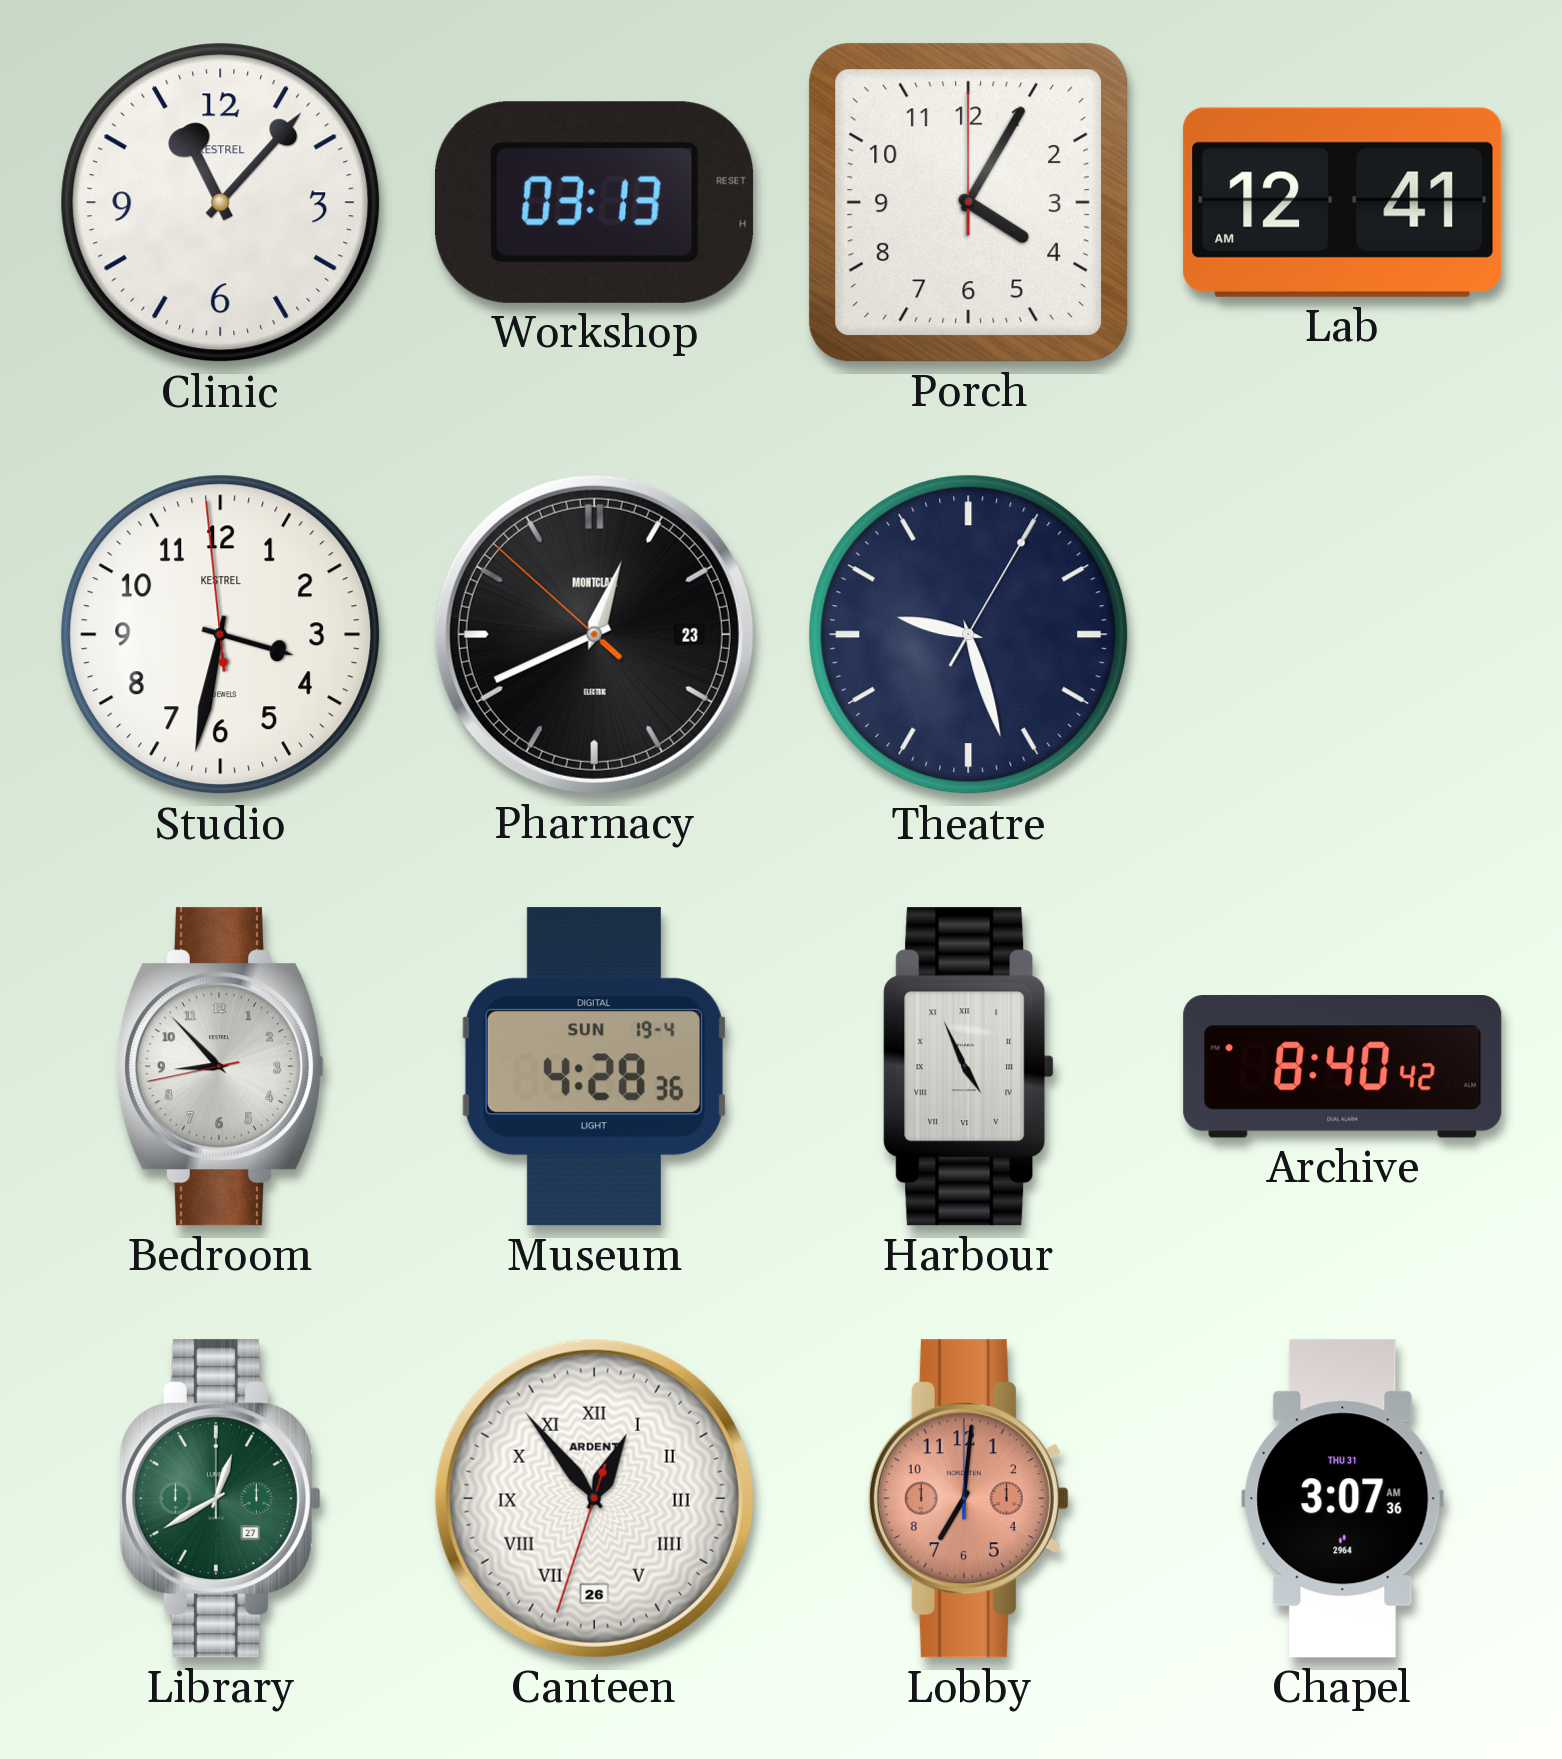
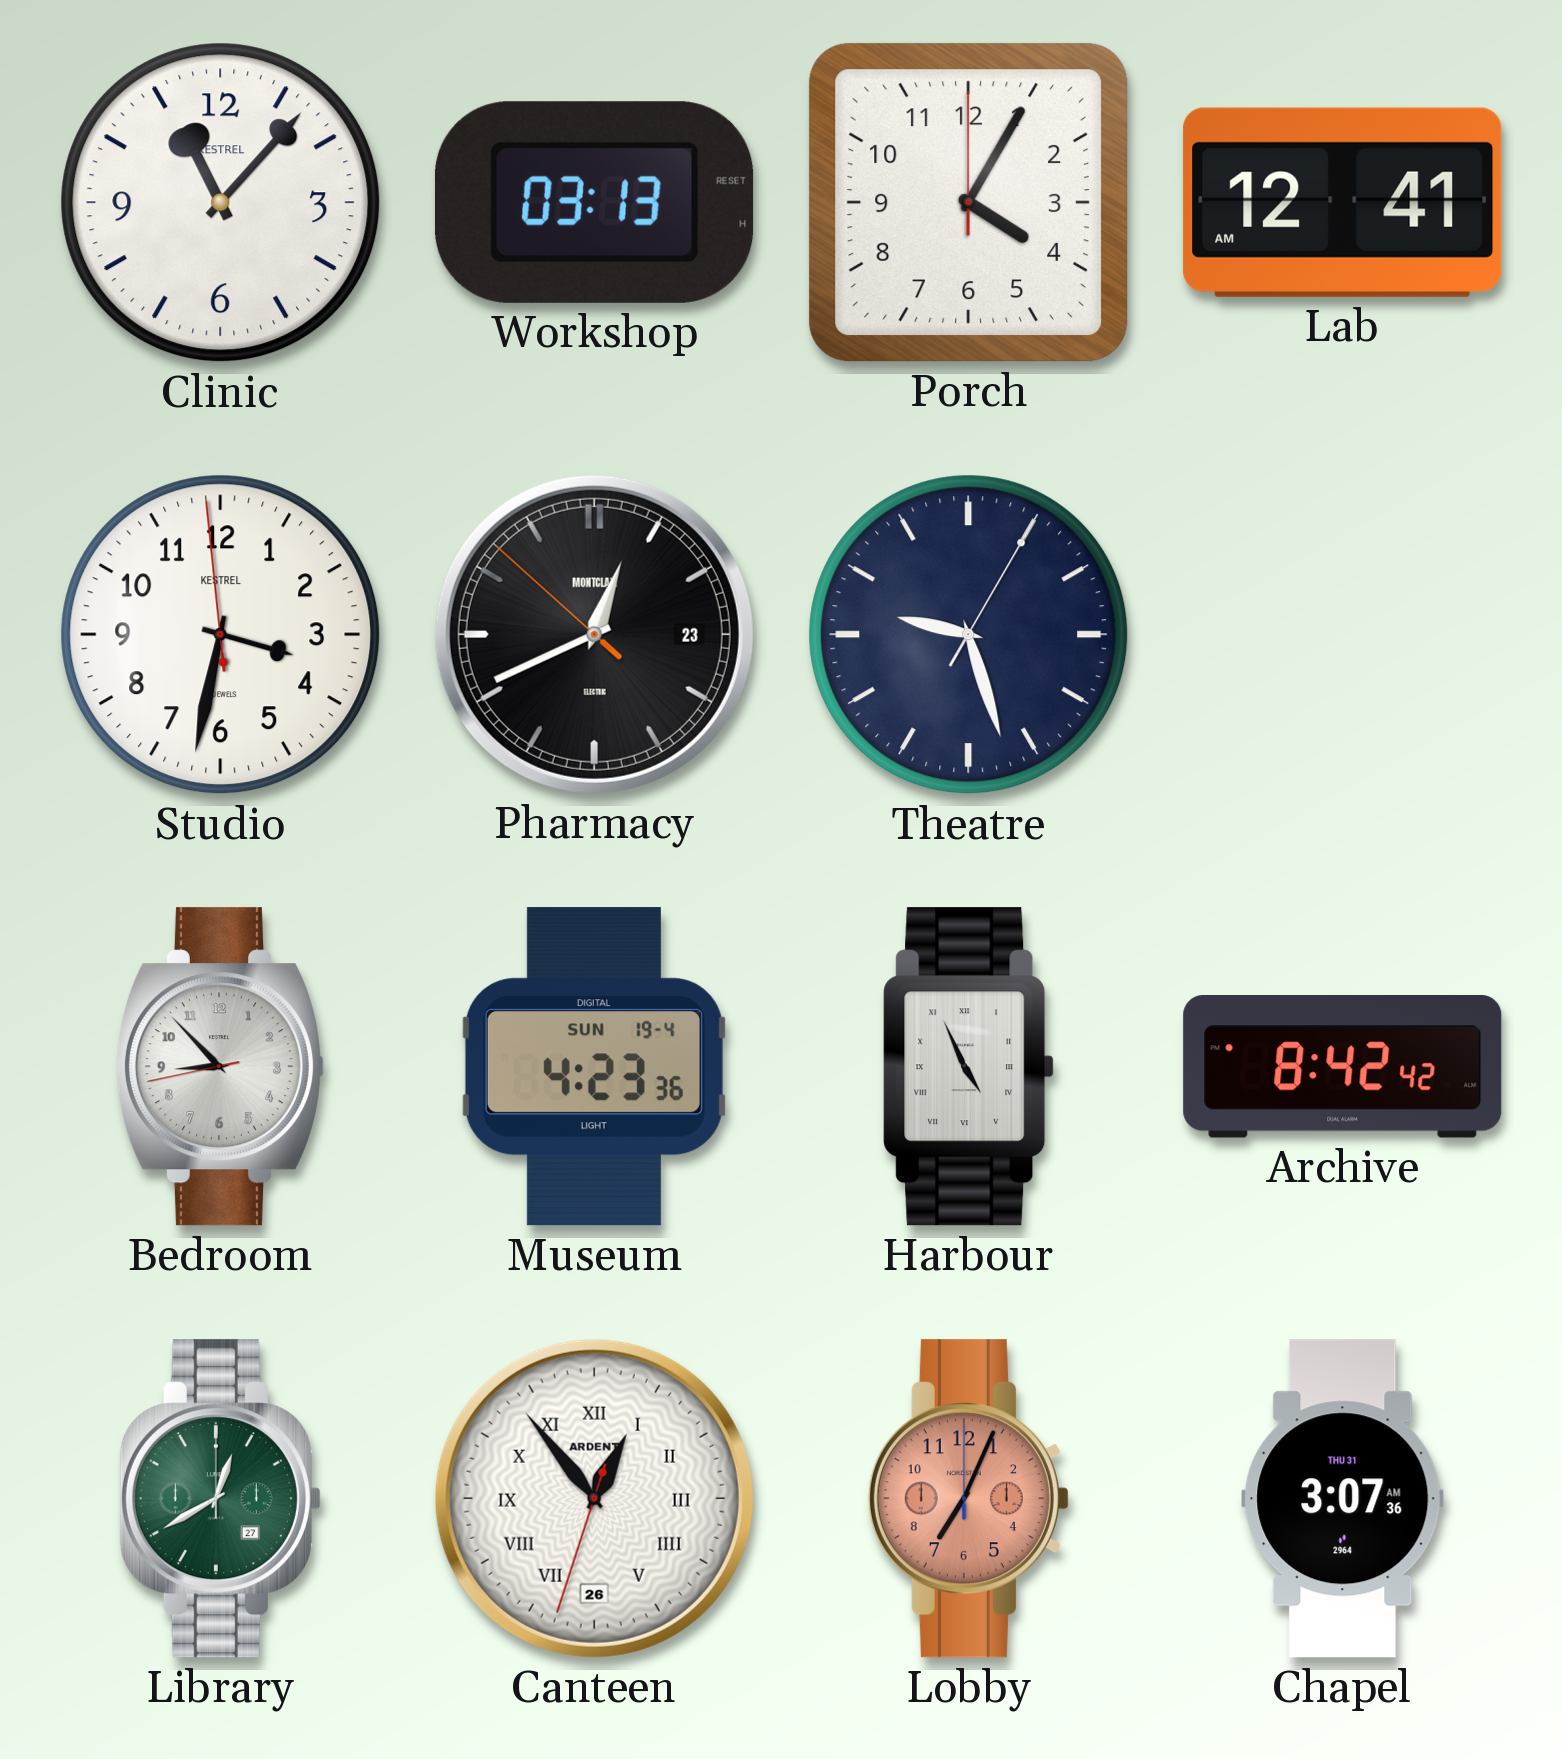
Museum: 4:28 -> 4:23 (594, 1067)
Archive: 8:40 -> 8:42 (1343, 1067)
Lobby: 7:01 -> 7:04 (968, 1499)
